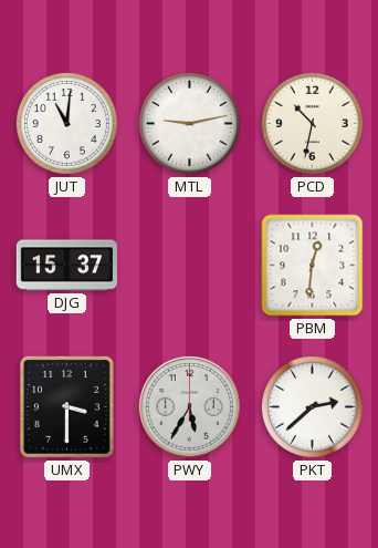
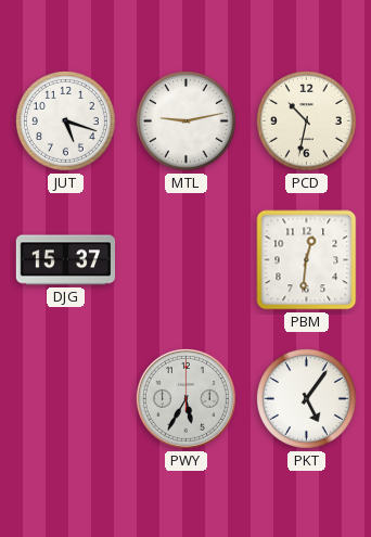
JUT: 11:01 -> 5:18 (65, 120)
UMX: 3:30 -> none (66, 406)
PKT: 2:38 -> 5:06 (306, 398)
